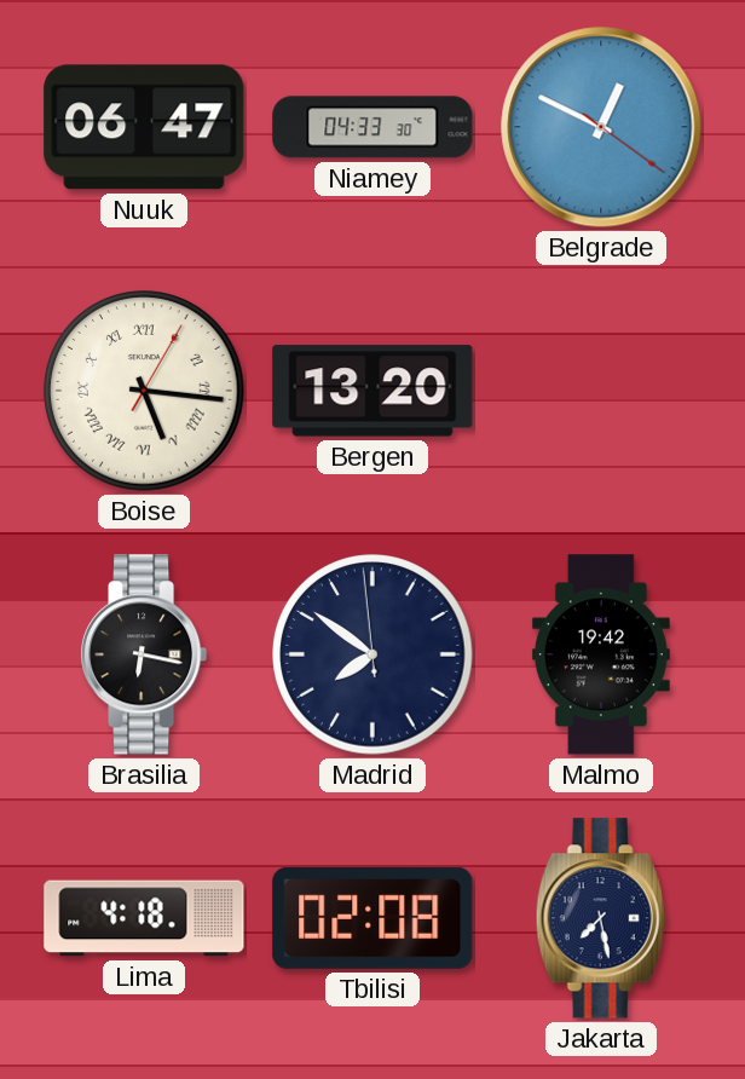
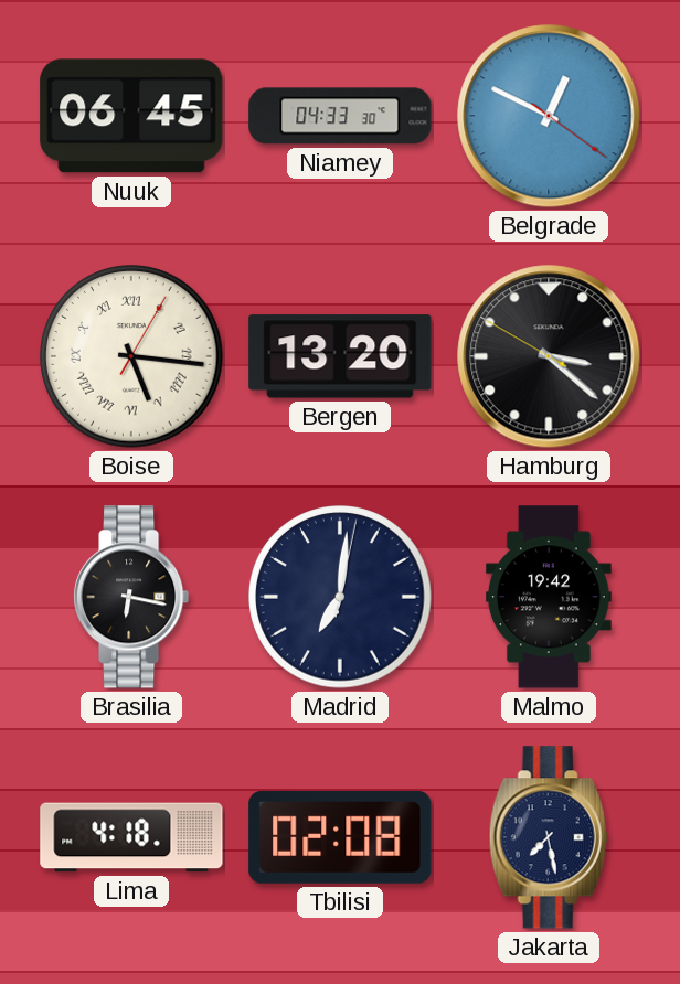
Nuuk: 06:47 -> 06:45 (131, 116)
Hamburg: none -> 3:21 (549, 356)
Madrid: 7:50 -> 7:01 (340, 597)
